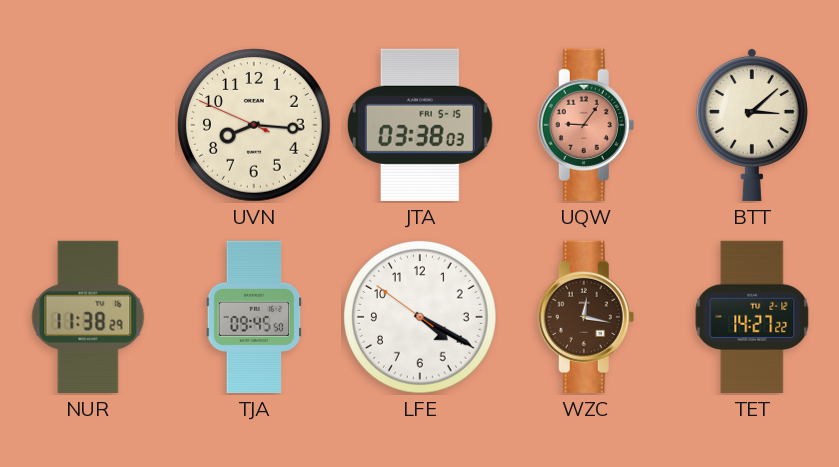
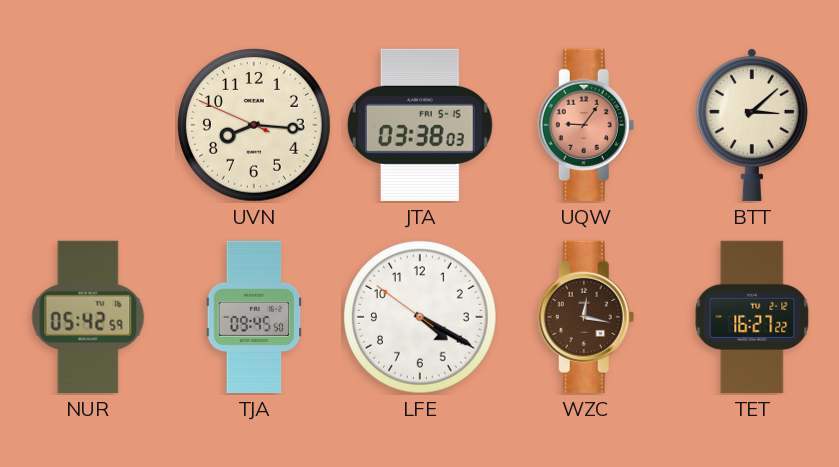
NUR: 11:38 -> 05:42 (88, 317)
TET: 14:27 -> 16:27 (752, 317)
